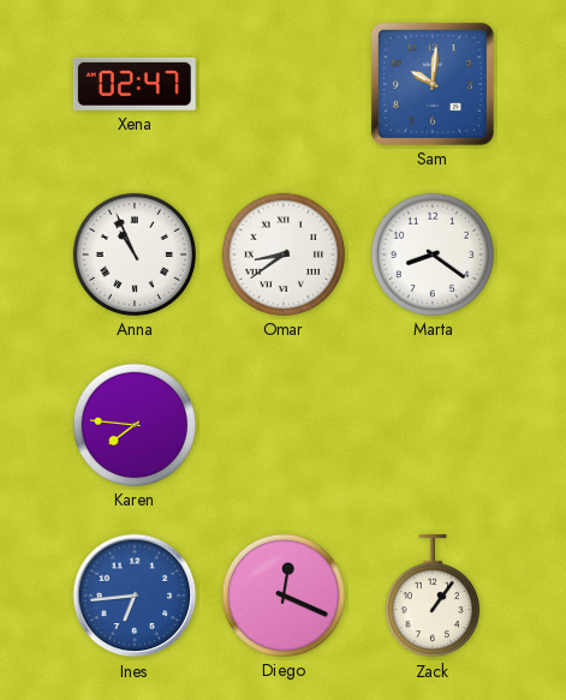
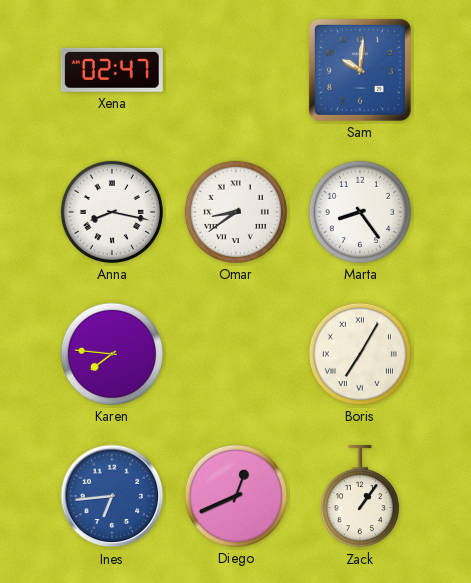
Anna: 10:56 -> 8:17 (112, 212)
Marta: 8:21 -> 8:24 (360, 212)
Boris: none -> 7:05 (360, 354)
Diego: 12:19 -> 12:41 (236, 496)
